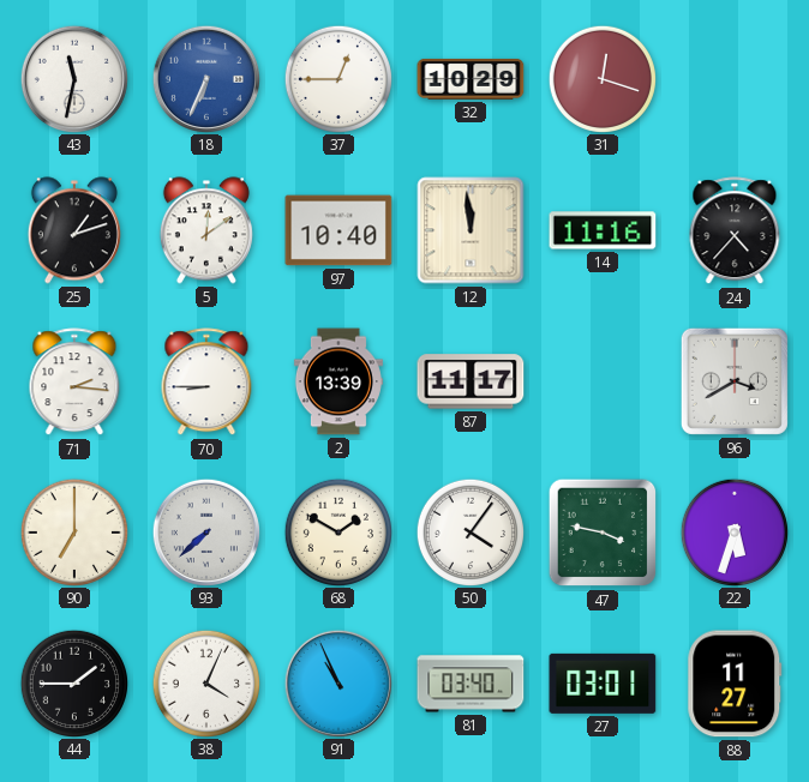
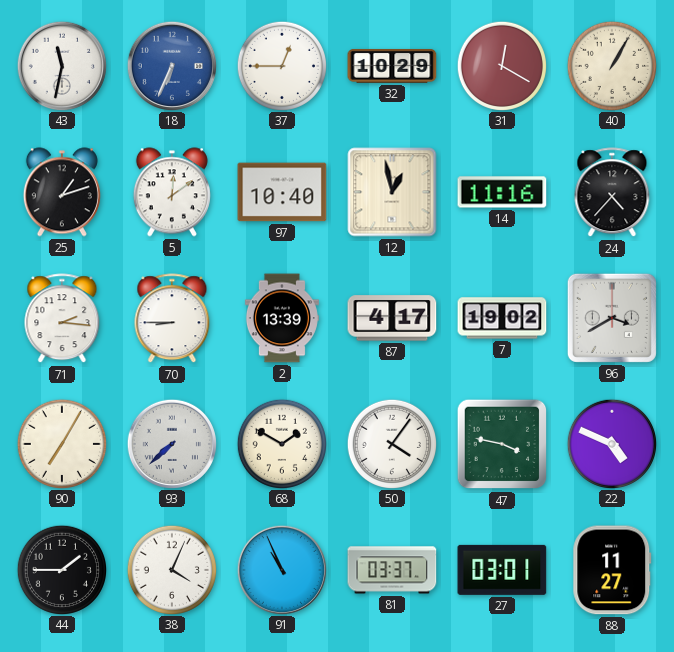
31: 12:18 -> 12:20 (501, 65)
40: none -> 1:05 (611, 65)
12: 11:59 -> 12:58 (392, 192)
87: 11:17 -> 4:17 (392, 318)
7: none -> 19:02 (502, 318)
90: 7:00 -> 7:05 (61, 443)
22: 5:33 -> 4:49 (611, 443)
81: 03:40 -> 03:37 (392, 570)
